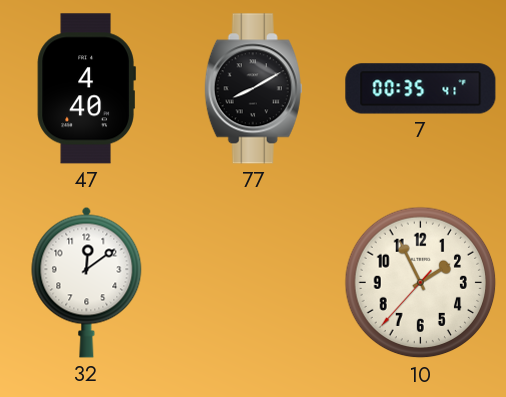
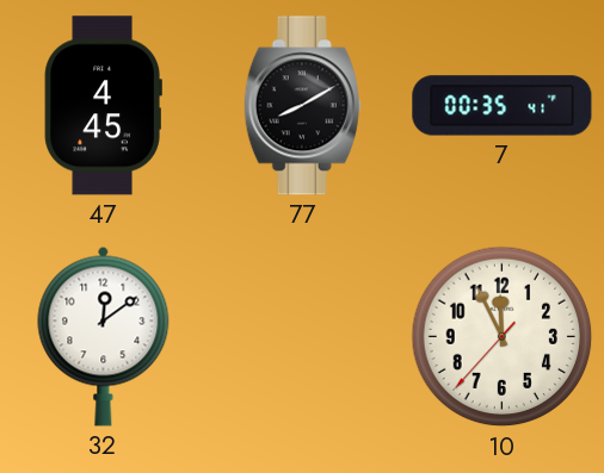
47: 4:40 -> 4:45 (103, 106)
10: 1:55 -> 11:55 (503, 337)
